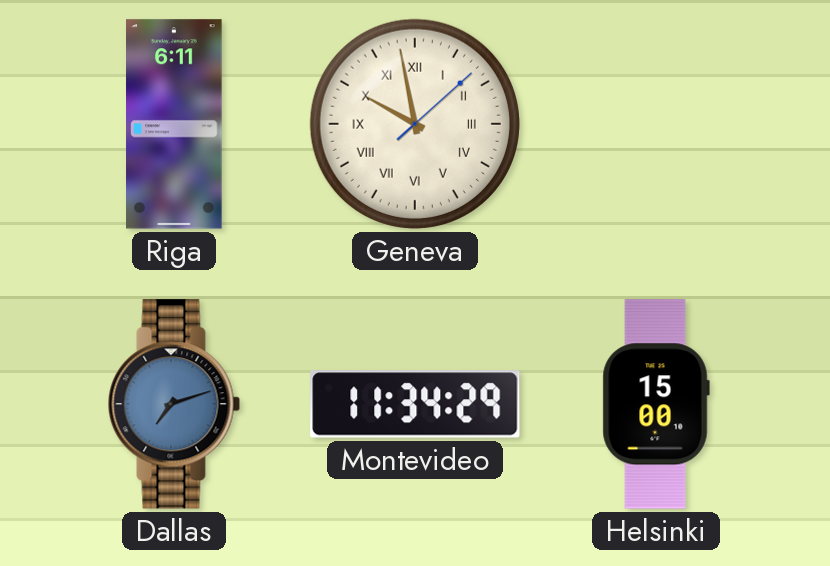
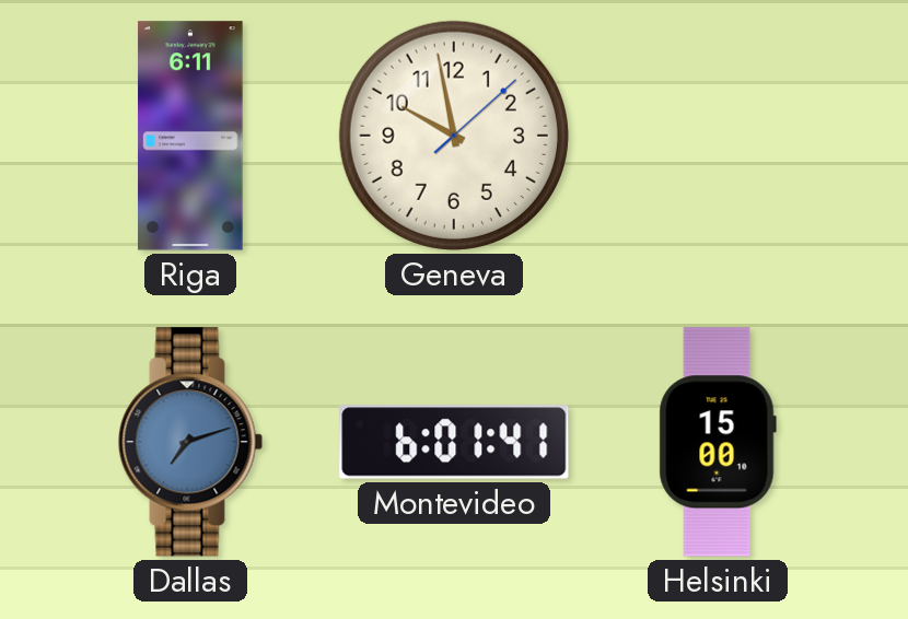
Geneva numerals: Roman -> Arabic (454, 136)
Montevideo: 11:34 -> 6:01 (454, 442)
